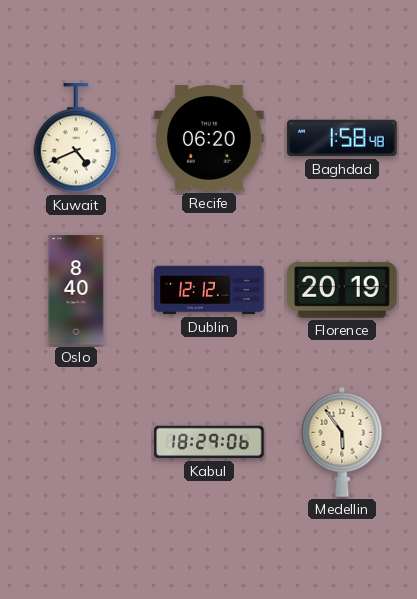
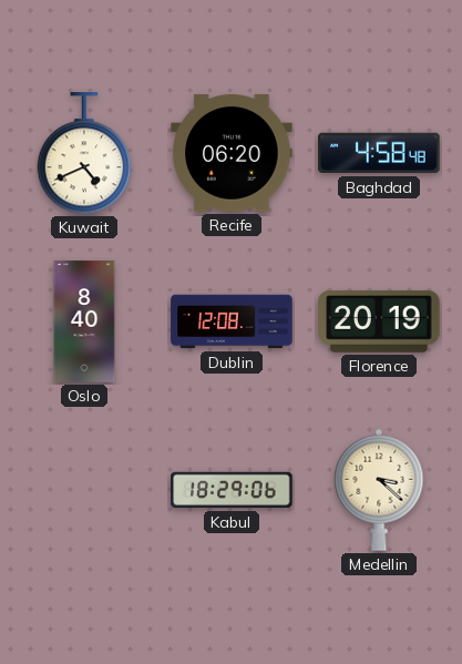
Baghdad: 1:58 -> 4:58 (379, 153)
Dublin: 12:12 -> 12:08 (232, 321)
Medellin: 5:54 -> 3:22 (379, 490)
